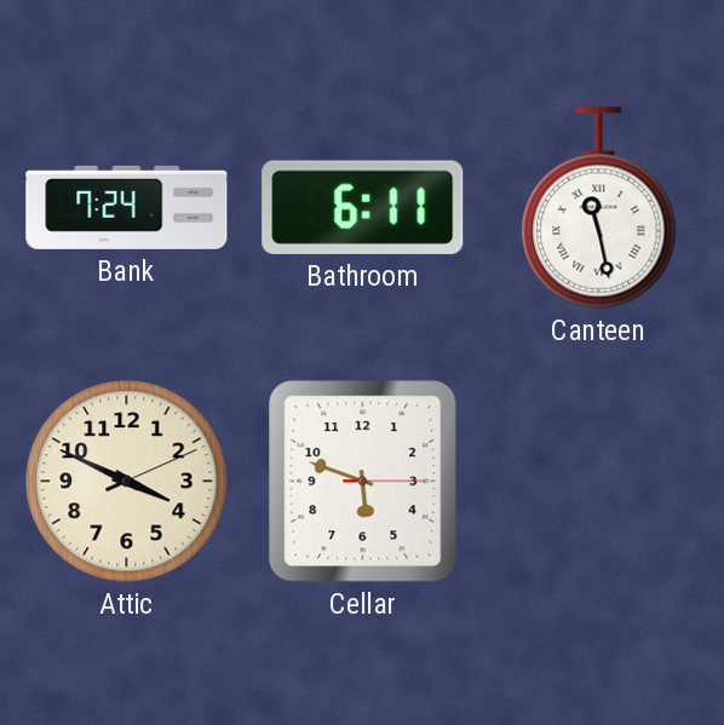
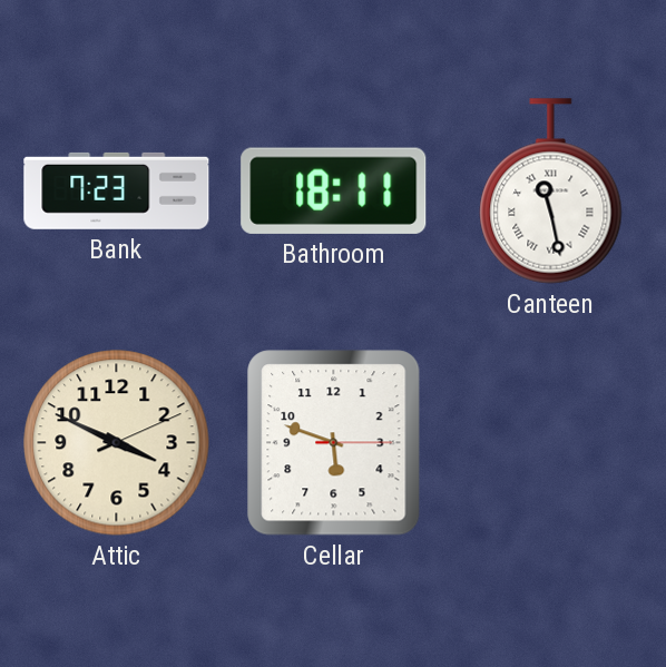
Bank: 7:24 -> 7:23 (117, 190)
Bathroom: 6:11 -> 18:11 (334, 190)
